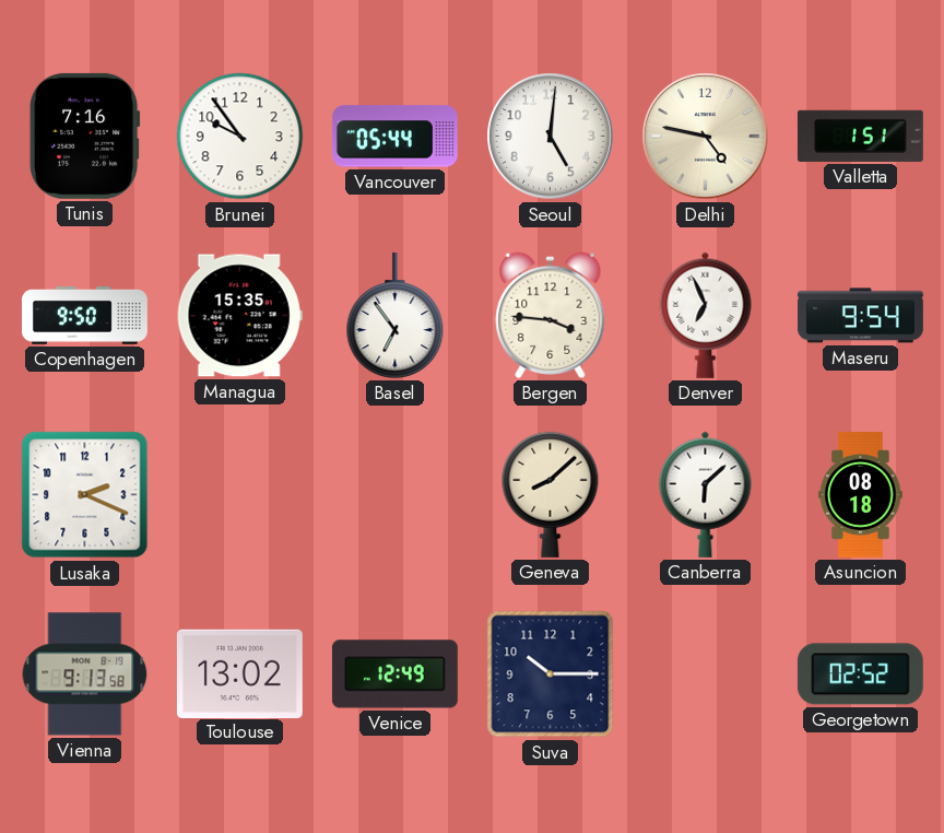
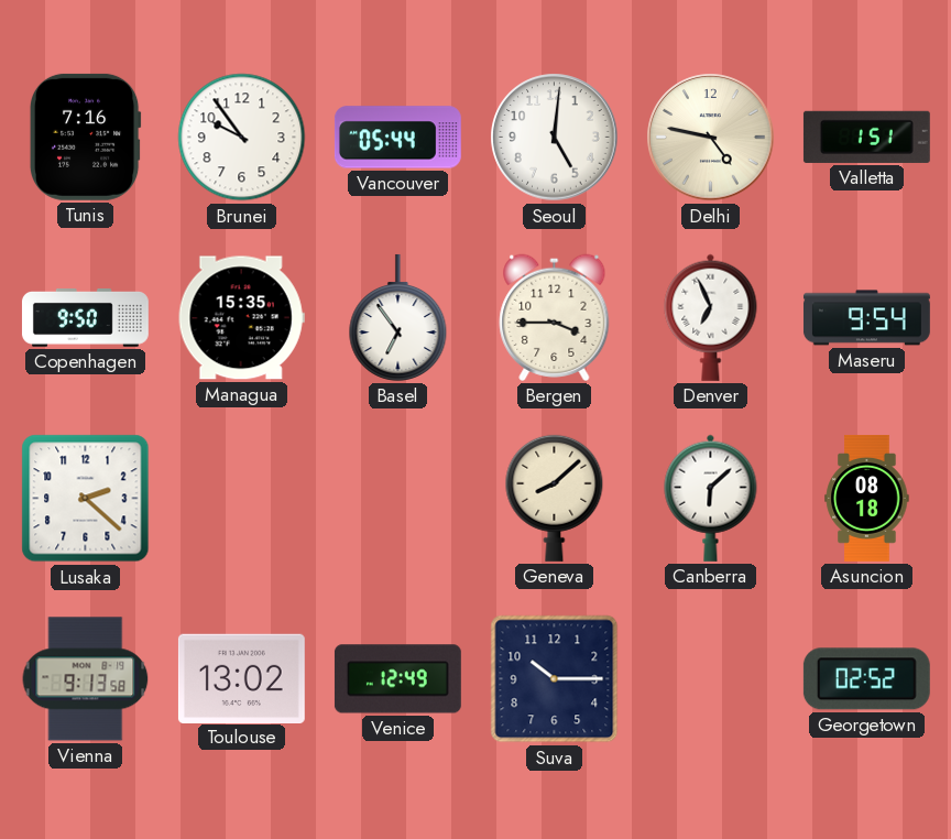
Bergen: 3:46 -> 3:45 (555, 317)
Lusaka: 2:19 -> 2:22 (86, 499)
